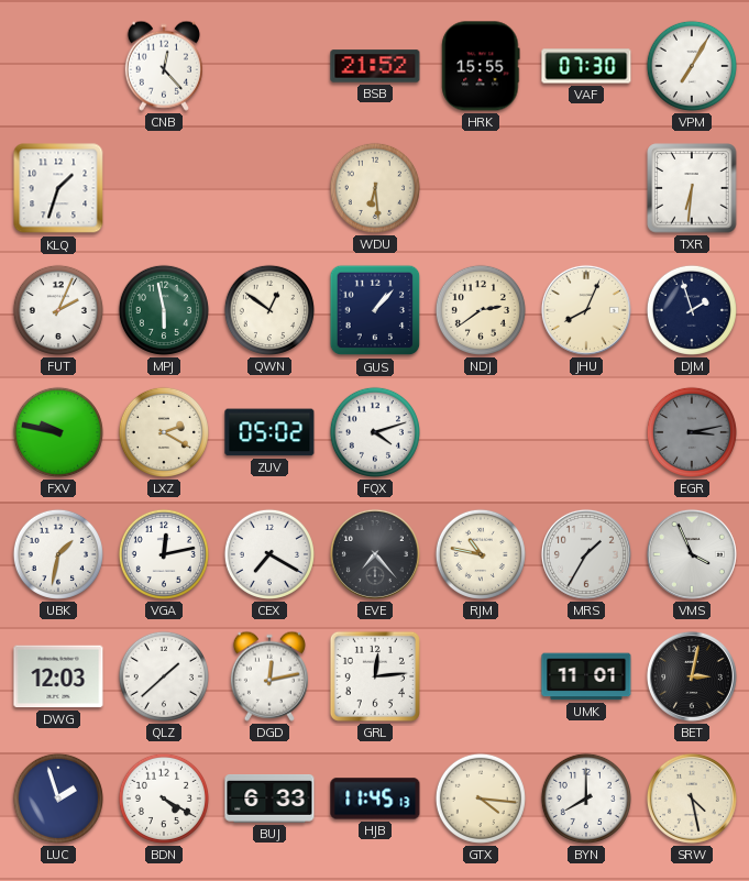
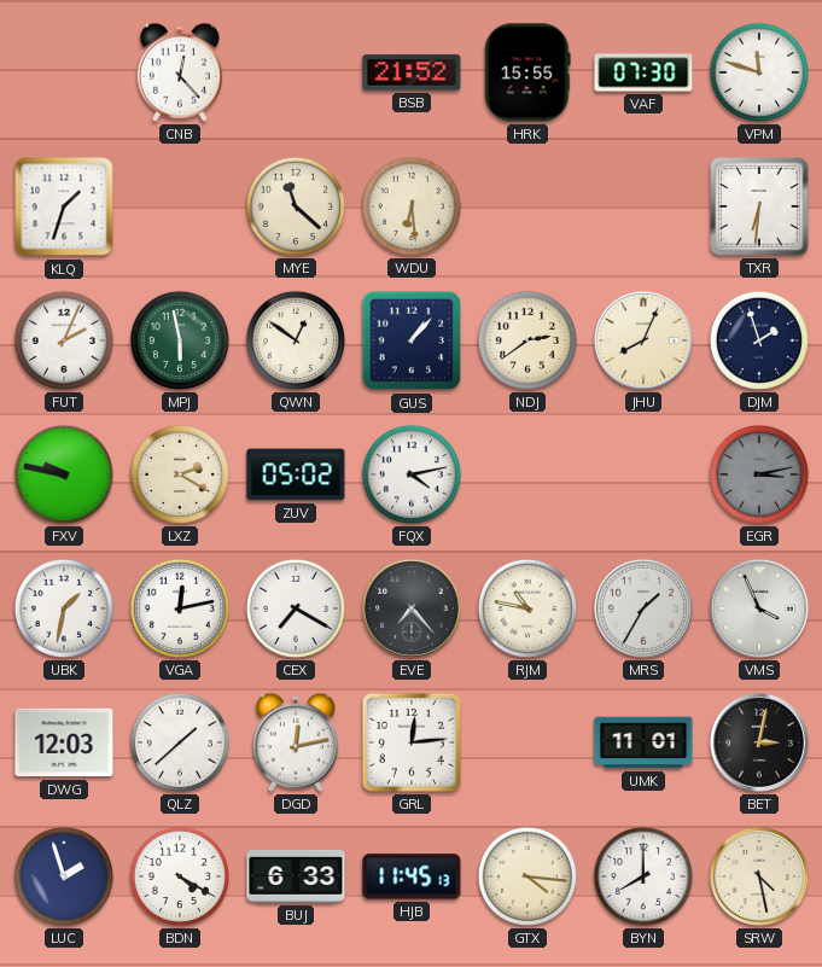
VPM: 7:05 -> 11:48 (759, 72)
MYE: none -> 11:22 (296, 206)
FQX: 4:12 -> 4:13 (412, 474)
